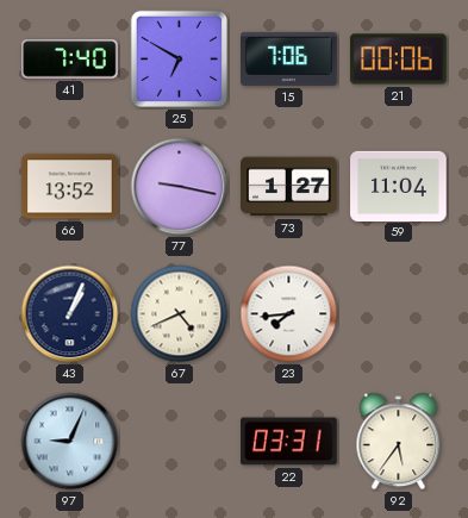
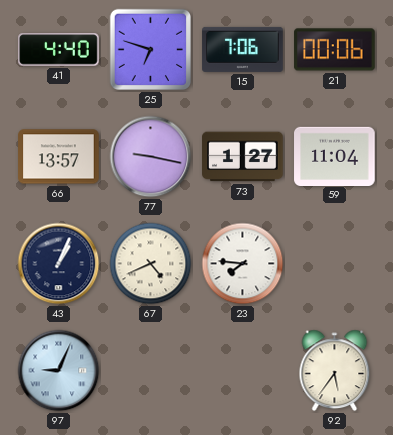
41: 7:40 -> 4:40 (59, 50)
25: 6:50 -> 6:48 (151, 50)
66: 13:52 -> 13:57 (59, 157)
23: 7:44 -> 7:46 (243, 264)
22: 03:31 -> none (289, 442)
